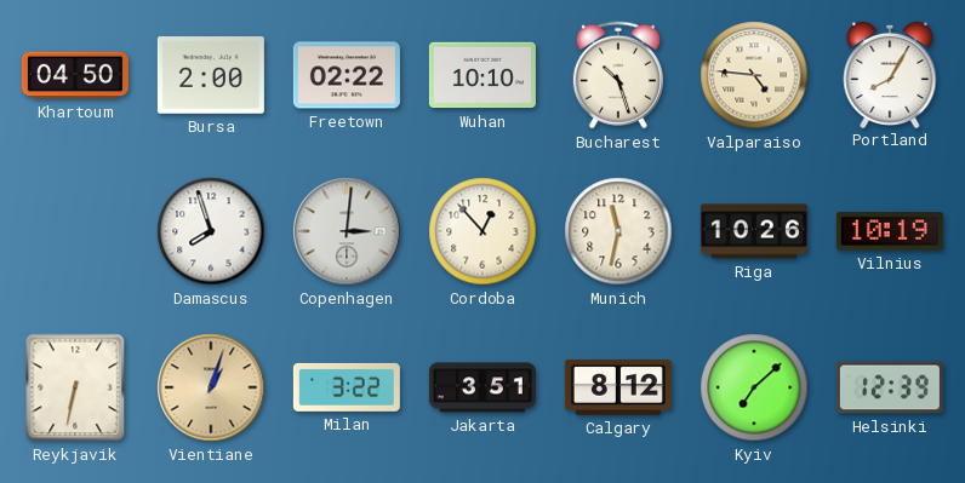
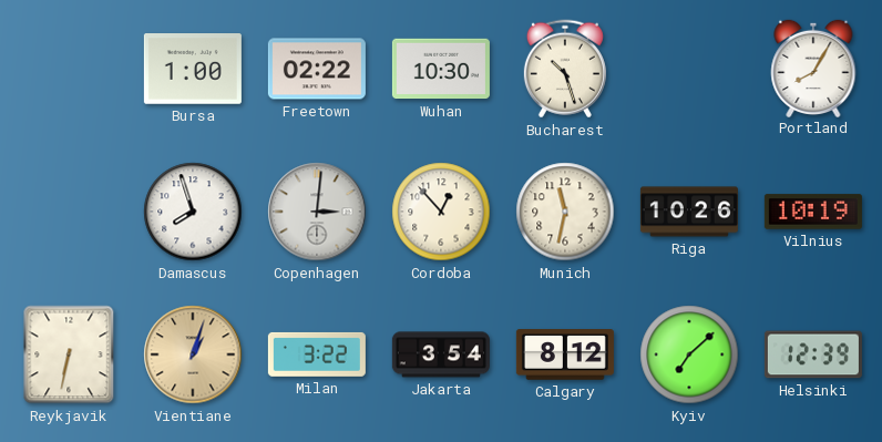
Khartoum: 04:50 -> none (75, 75)
Bursa: 2:00 -> 1:00 (193, 69)
Wuhan: 10:10 -> 10:30 (441, 69)
Valparaiso: 4:46 -> none (754, 75)
Jakarta: 3:51 -> 3:54 (441, 354)
